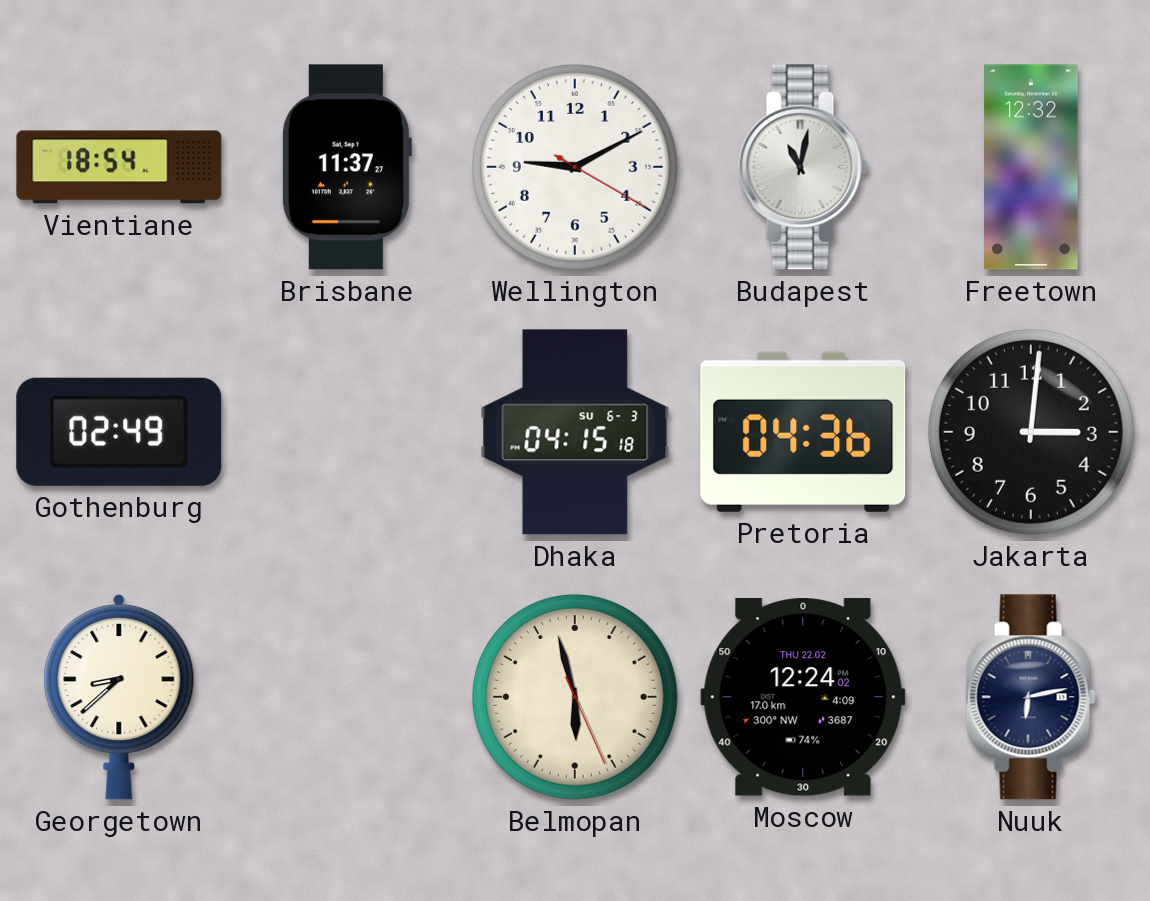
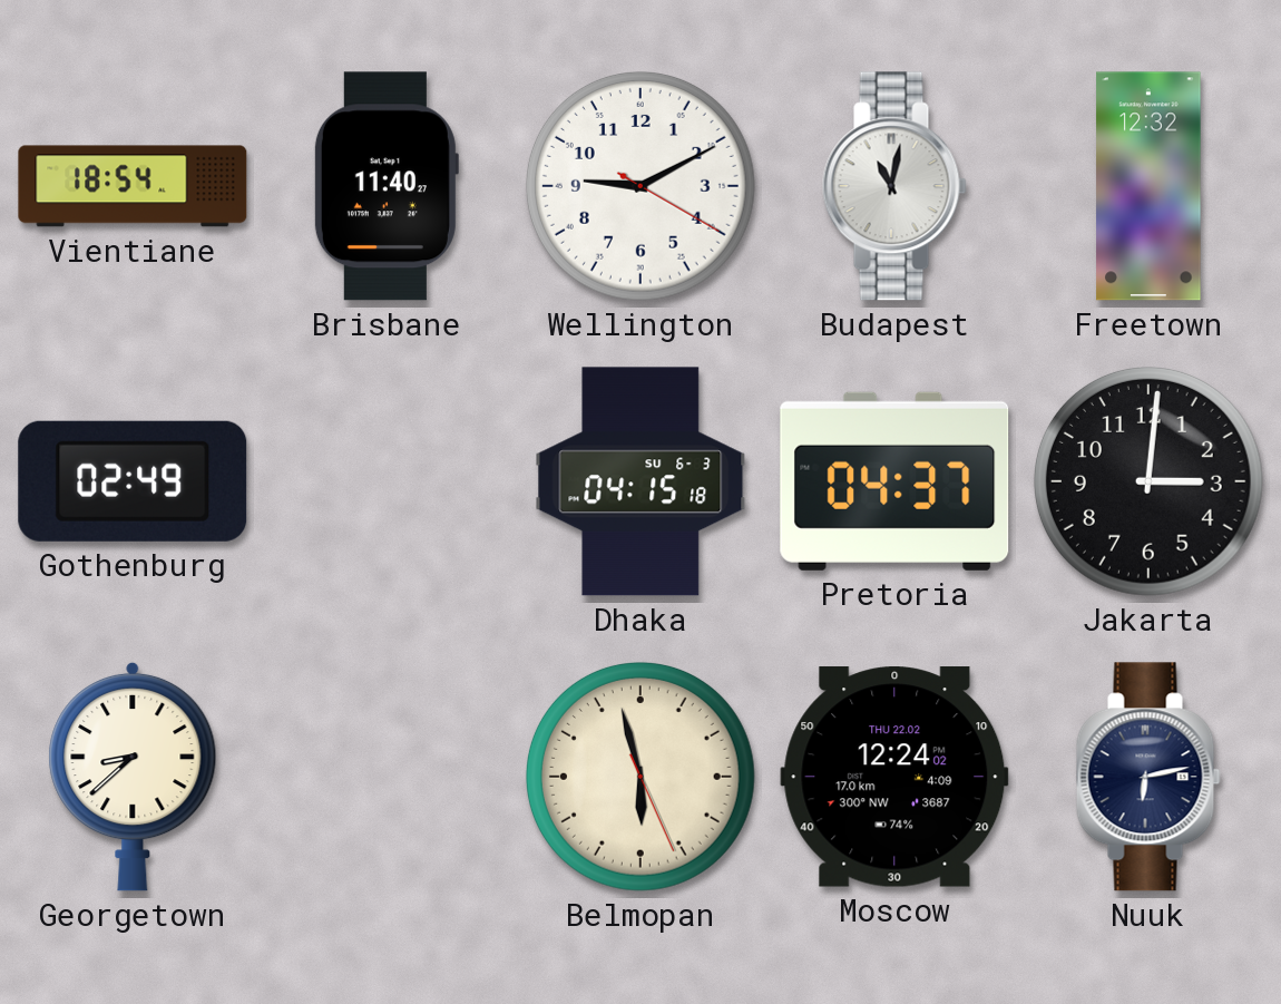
Brisbane: 11:37 -> 11:40 (385, 186)
Pretoria: 04:36 -> 04:37 (894, 481)
